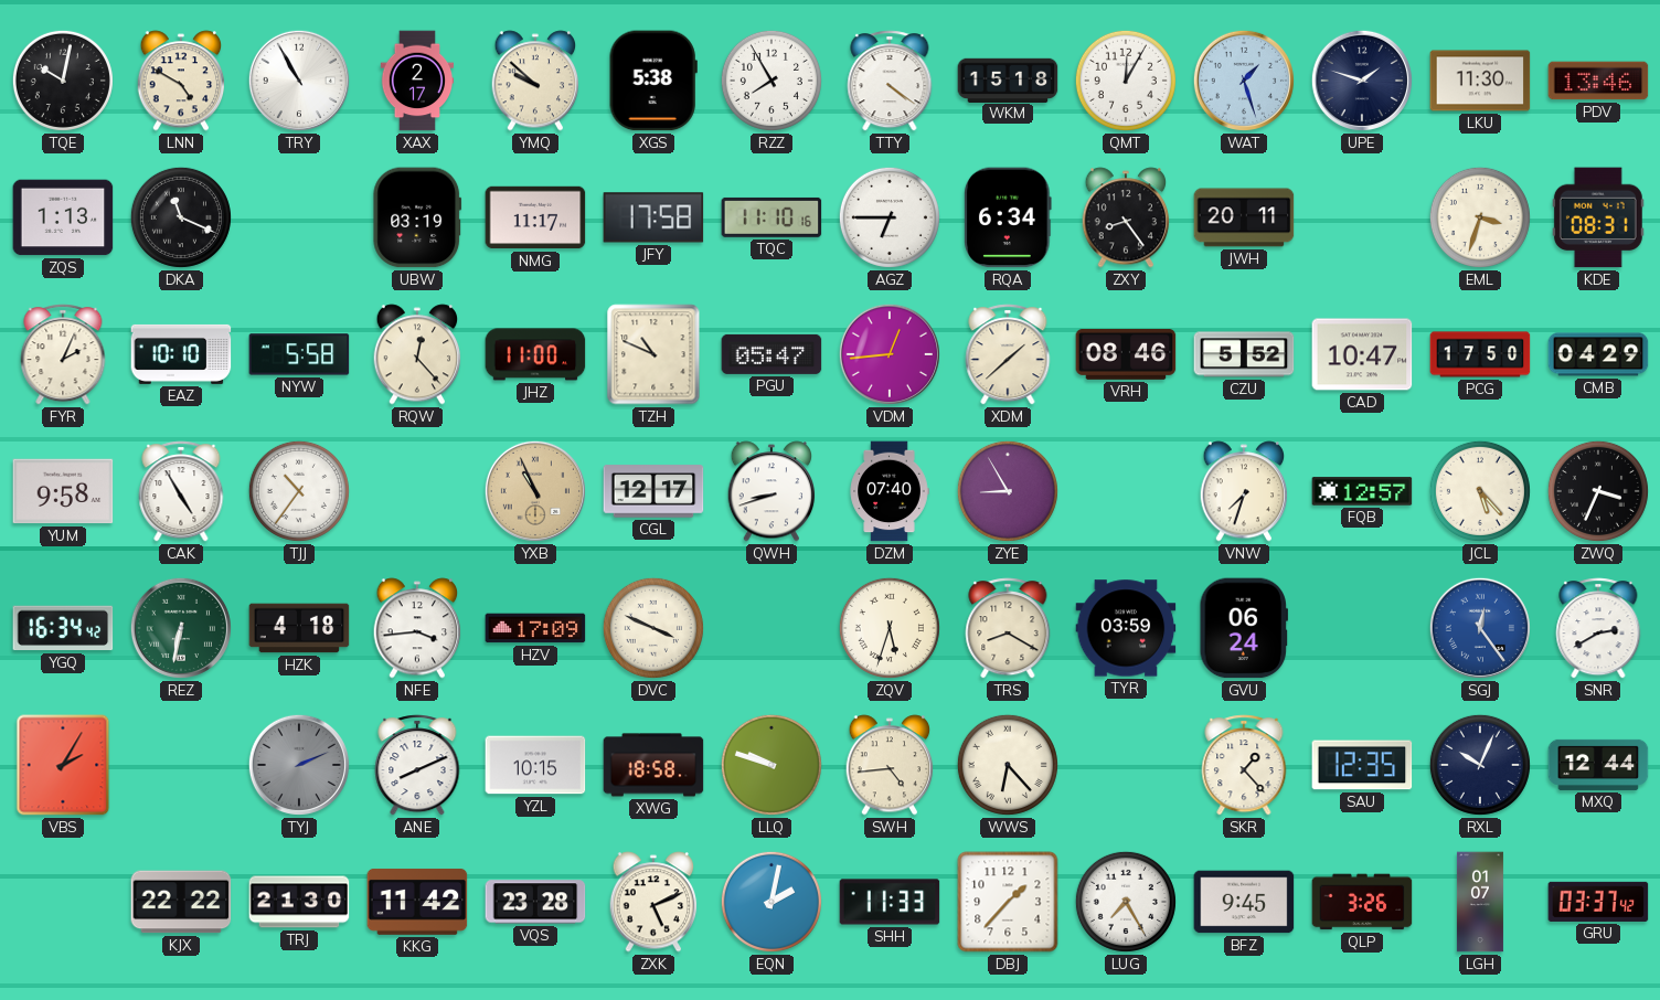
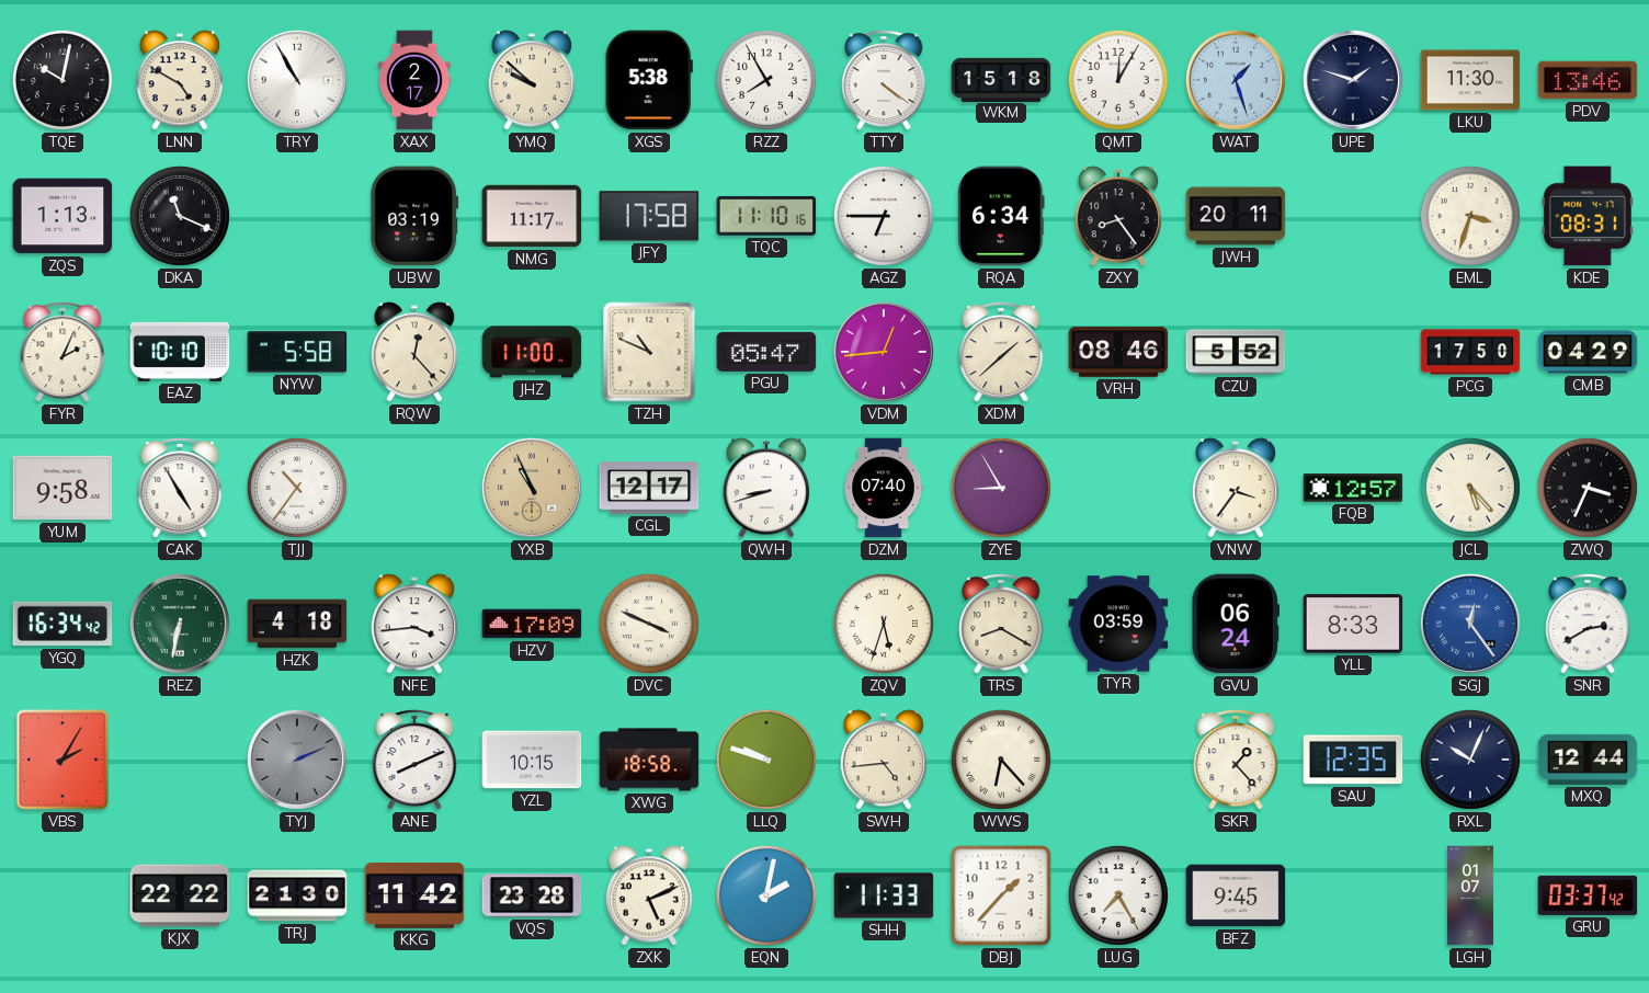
CAD: 10:47 -> none (1362, 354)
VNW: 7:33 -> 3:36 (1236, 488)
YLL: none -> 8:33 (1353, 624)
QLP: 3:26 -> none (1362, 902)
